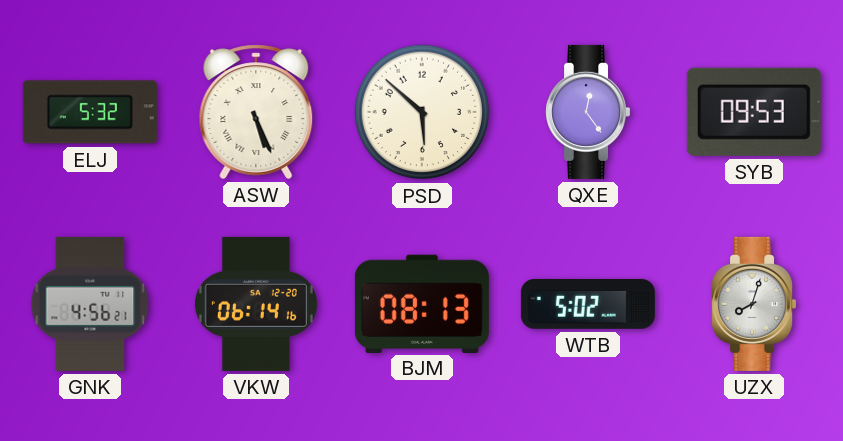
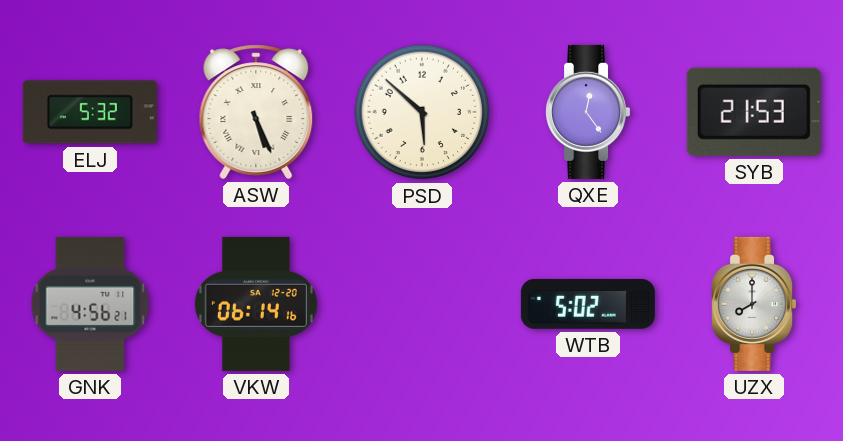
SYB: 09:53 -> 21:53 (754, 112)
BJM: 08:13 -> none (422, 303)
UZX: 8:03 -> 8:00 (754, 304)
